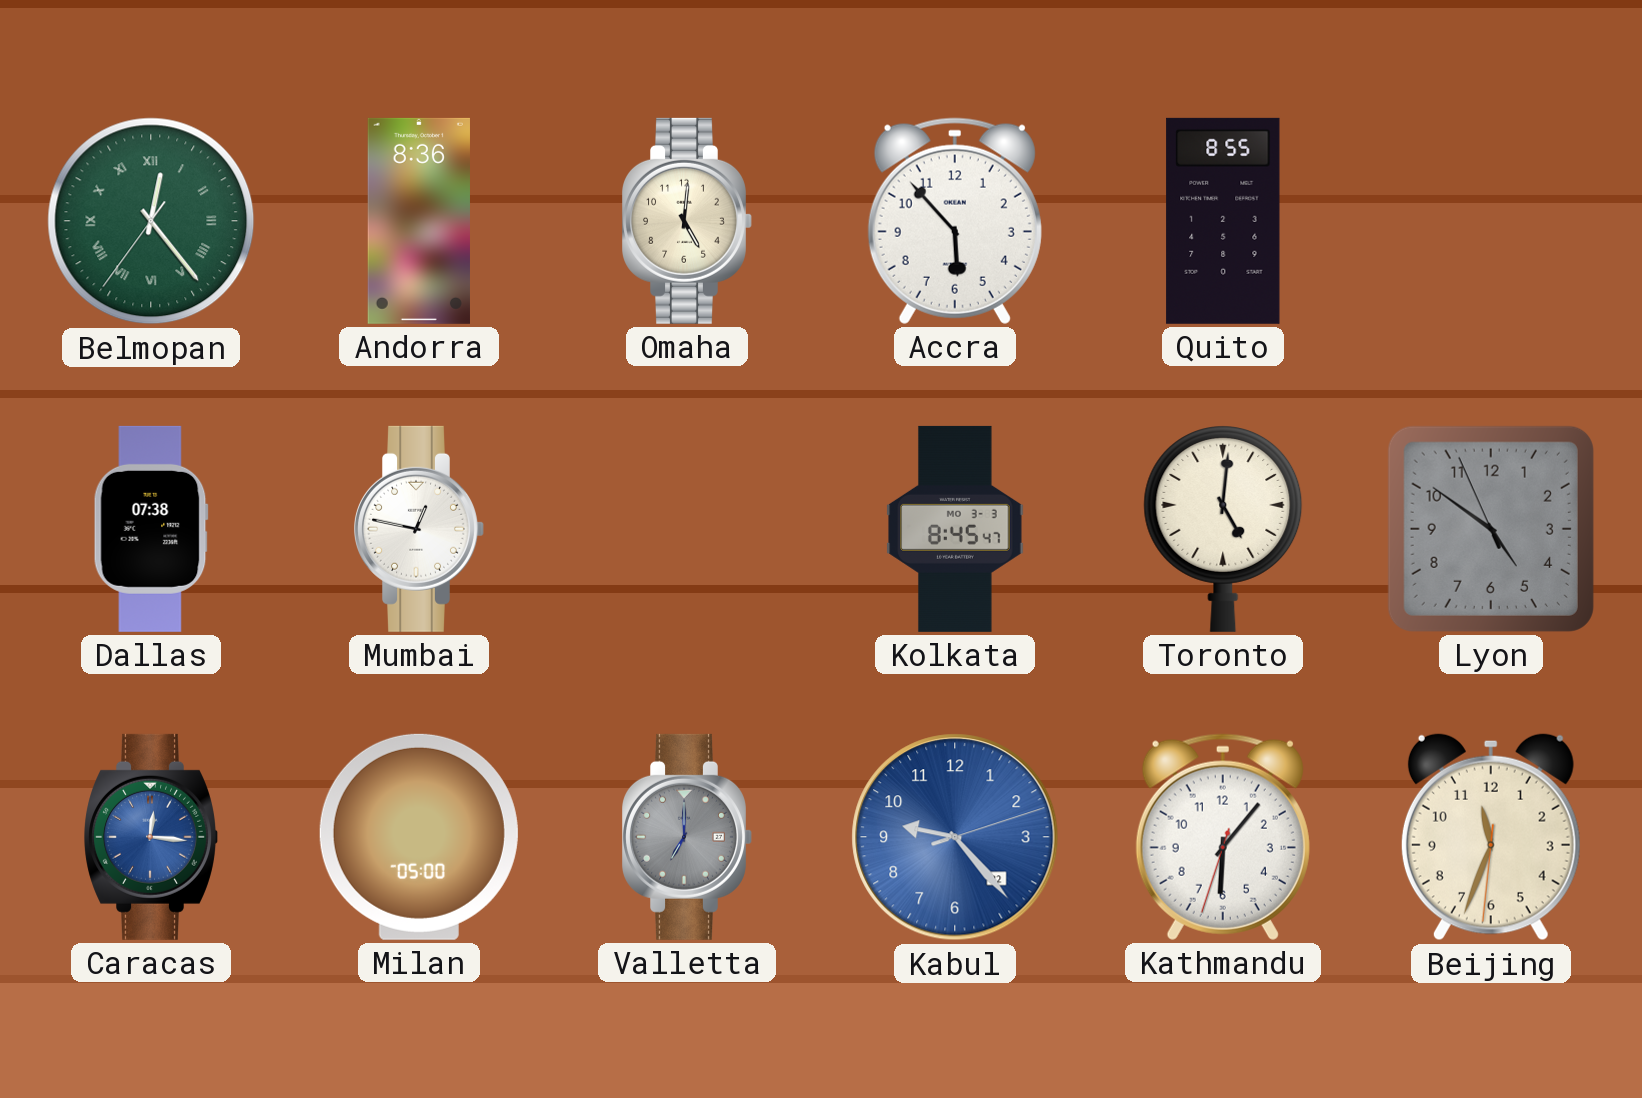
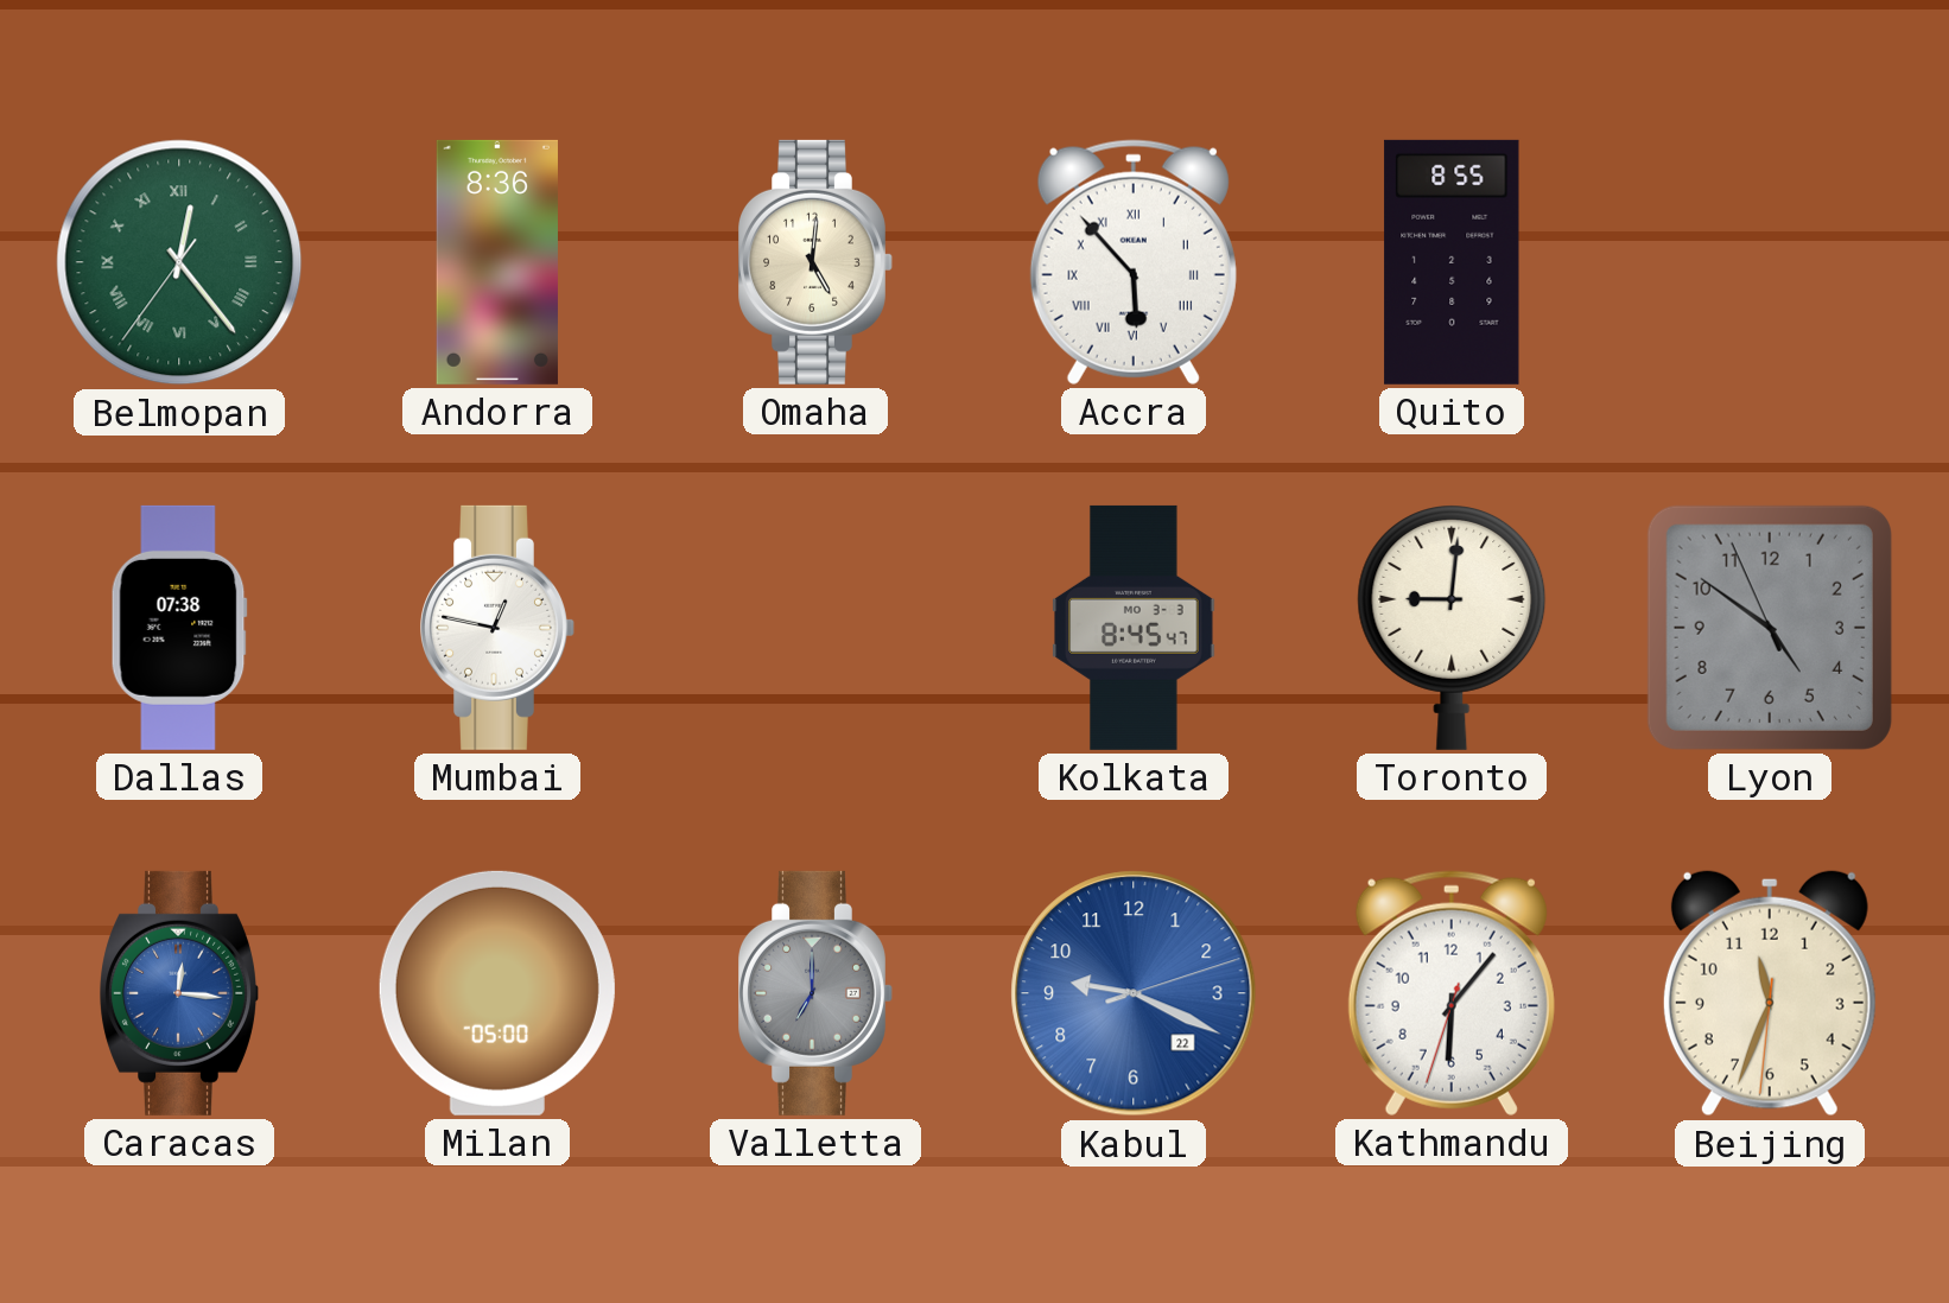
Accra numerals: Arabic -> Roman (1134, 262)
Toronto: 5:01 -> 9:01 (1452, 628)
Kabul: 9:23 -> 9:19 (1134, 993)
